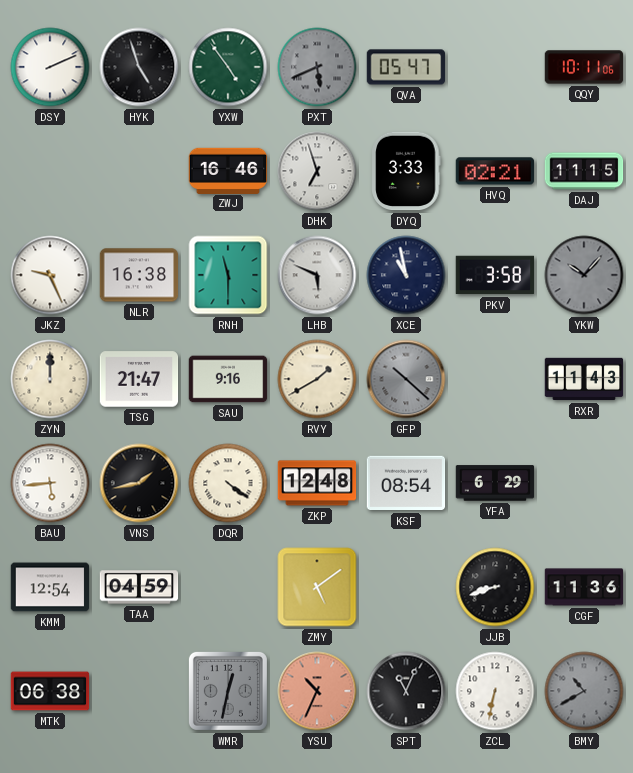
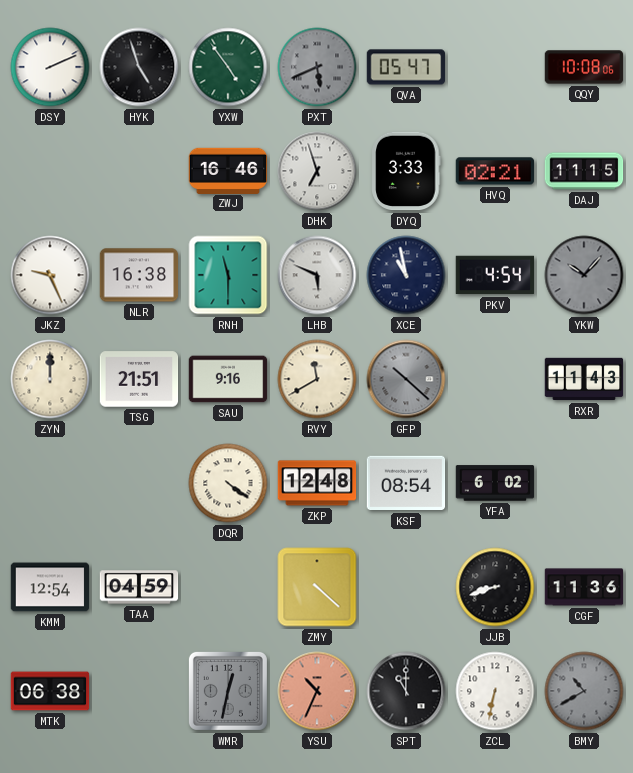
QQY: 10:11 -> 10:08 (584, 67)
PKV: 3:58 -> 4:54 (495, 275)
TSG: 21:47 -> 21:51 (139, 379)
RVY: 1:40 -> 11:40 (317, 379)
BAU: 5:44 -> none (50, 483)
VNS: 1:43 -> none (139, 483)
YFA: 6:29 -> 6:02 (495, 483)
ZMY: 5:09 -> 4:22 (317, 587)
SPT: 11:04 -> 11:00 (406, 691)
